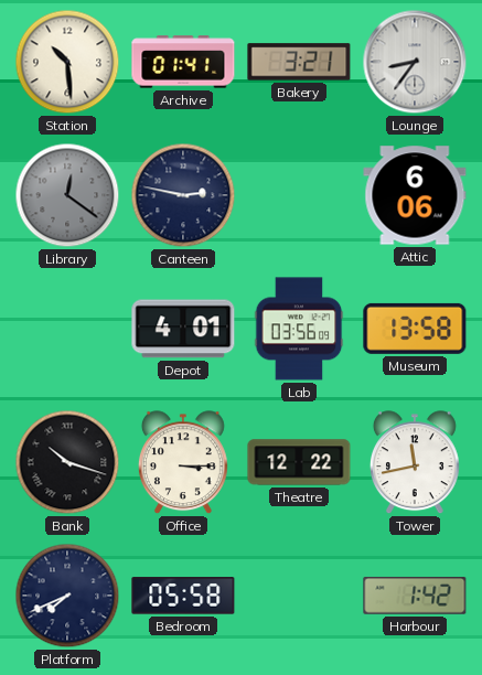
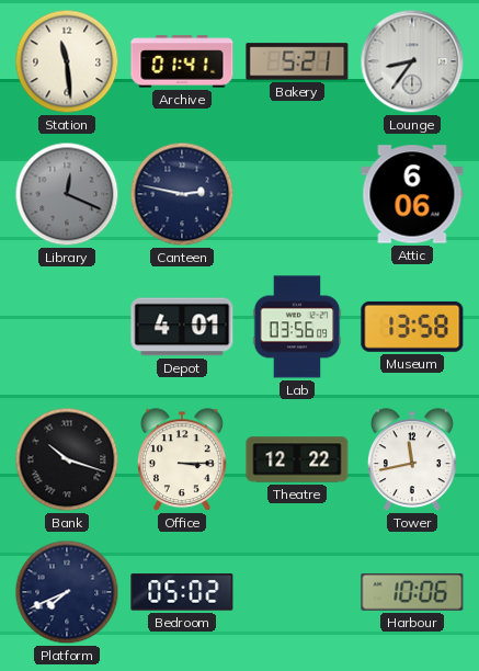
Station: 10:29 -> 11:29 (67, 61)
Bakery: 3:21 -> 5:21 (297, 61)
Library: 12:21 -> 12:19 (67, 194)
Bedroom: 05:58 -> 05:02 (182, 592)
Harbour: 1:42 -> 10:06 (412, 592)
